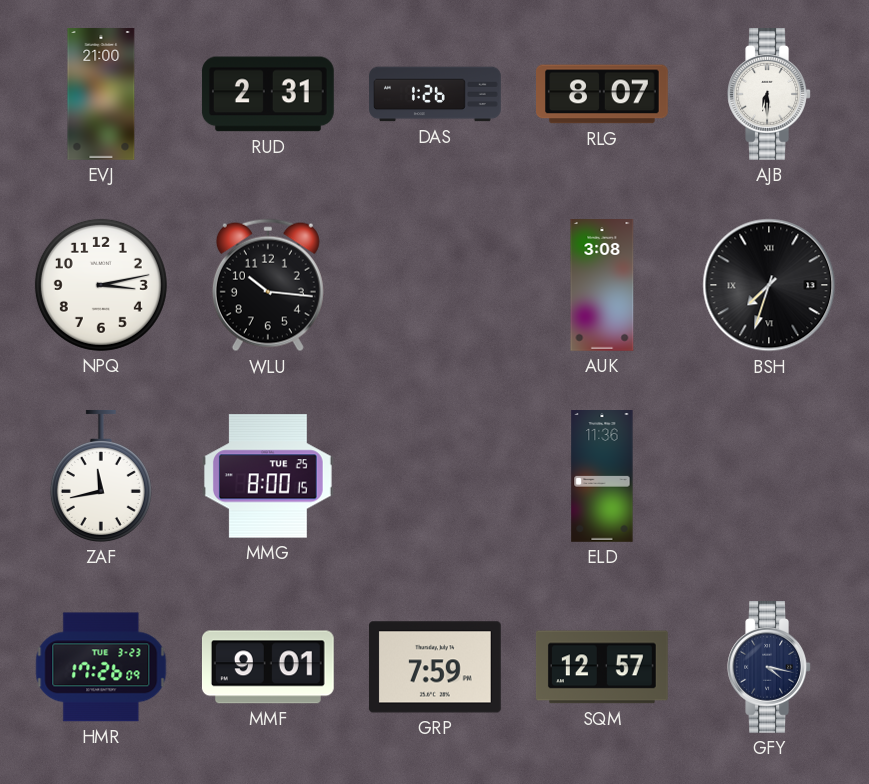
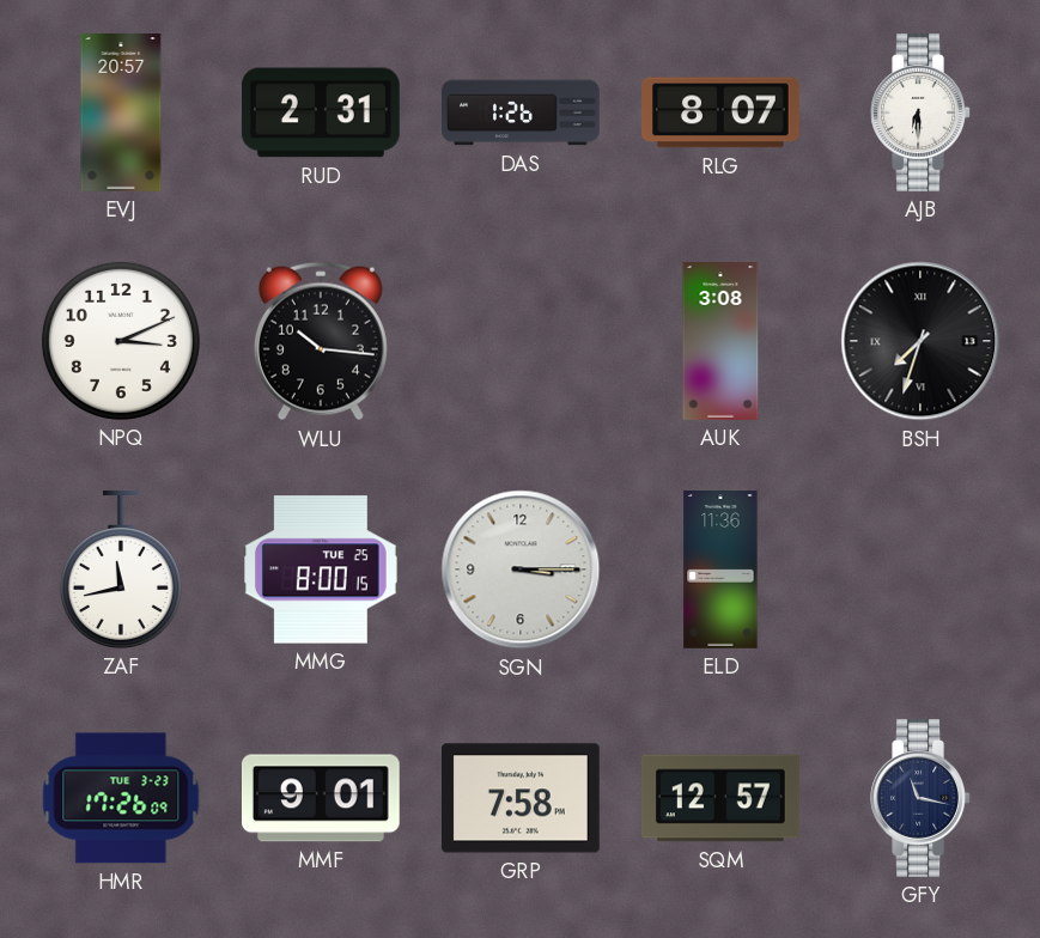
EVJ: 21:00 -> 20:57 (121, 114)
NPQ: 3:13 -> 3:11 (121, 341)
SGN: none -> 3:15 (521, 569)
GRP: 7:59 -> 7:58 (521, 798)
GFY: 4:17 -> 11:17 (920, 799)
